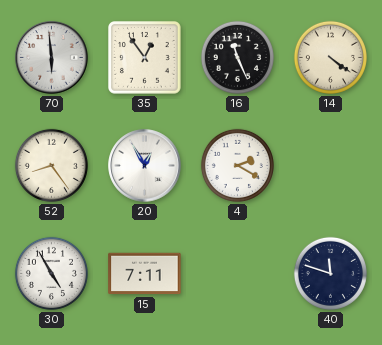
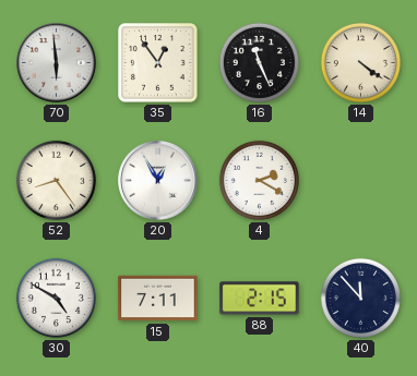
30: 4:55 -> 4:50 (56, 298)
88: none -> 2:15 (260, 299)
40: 11:48 -> 11:53 (360, 298)
